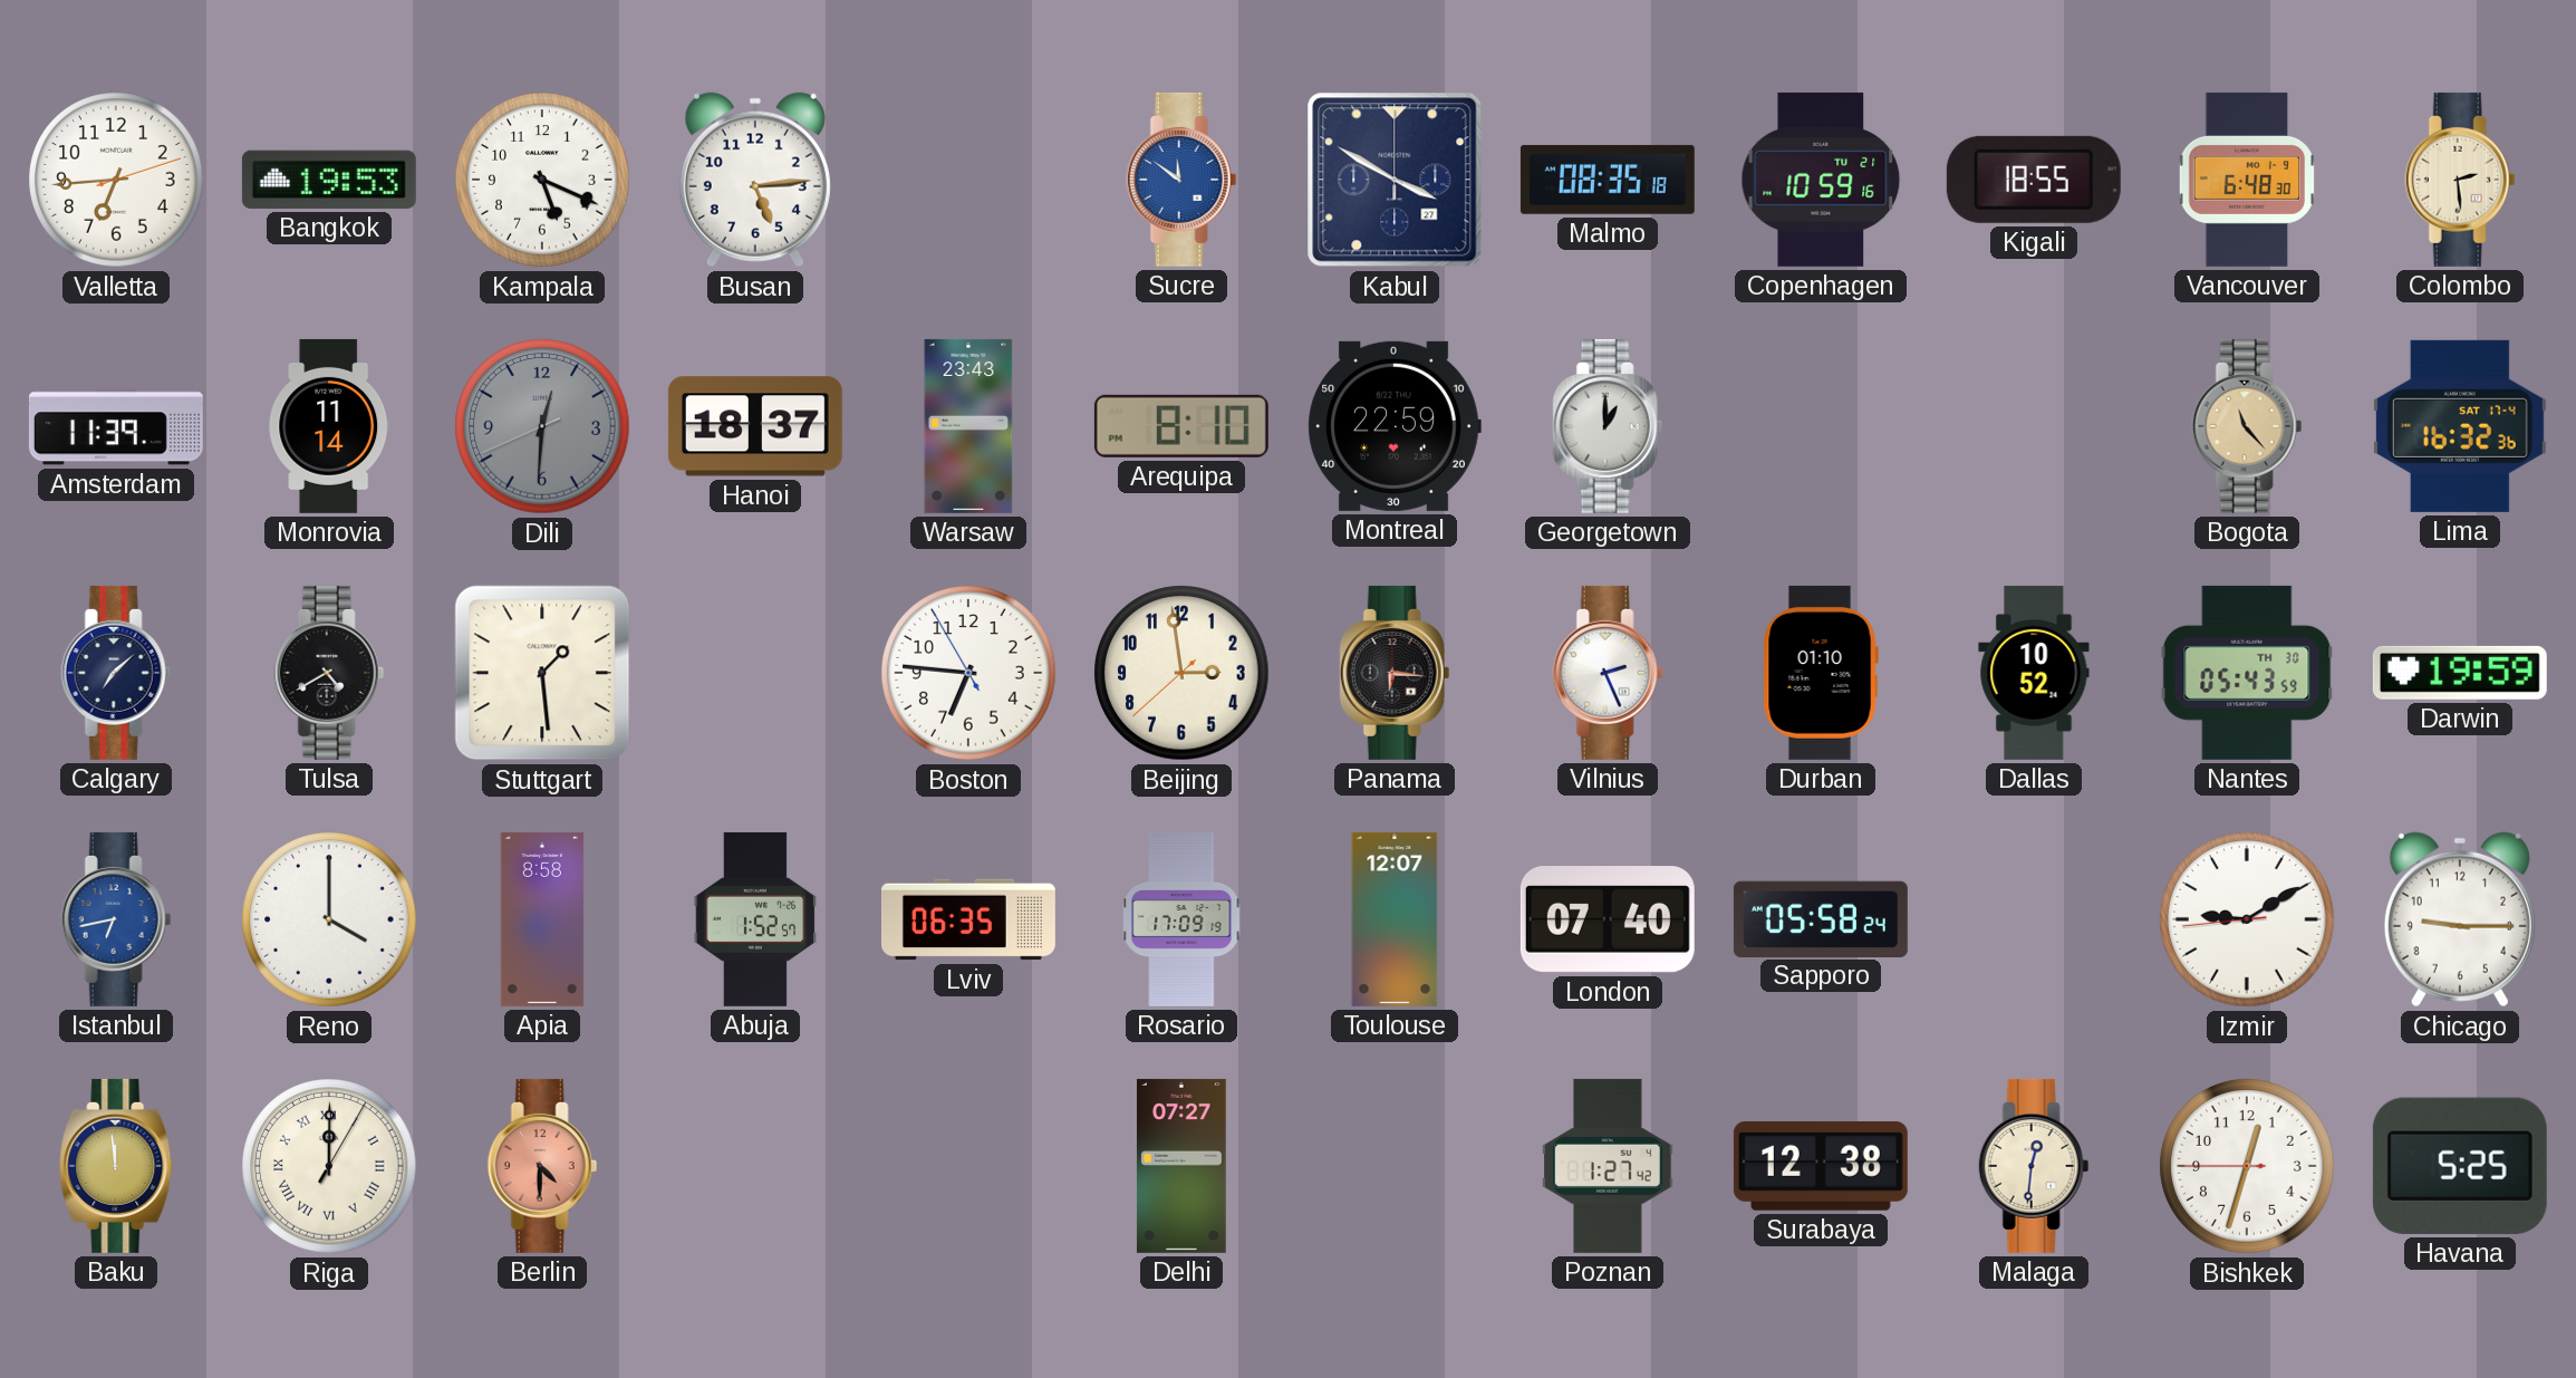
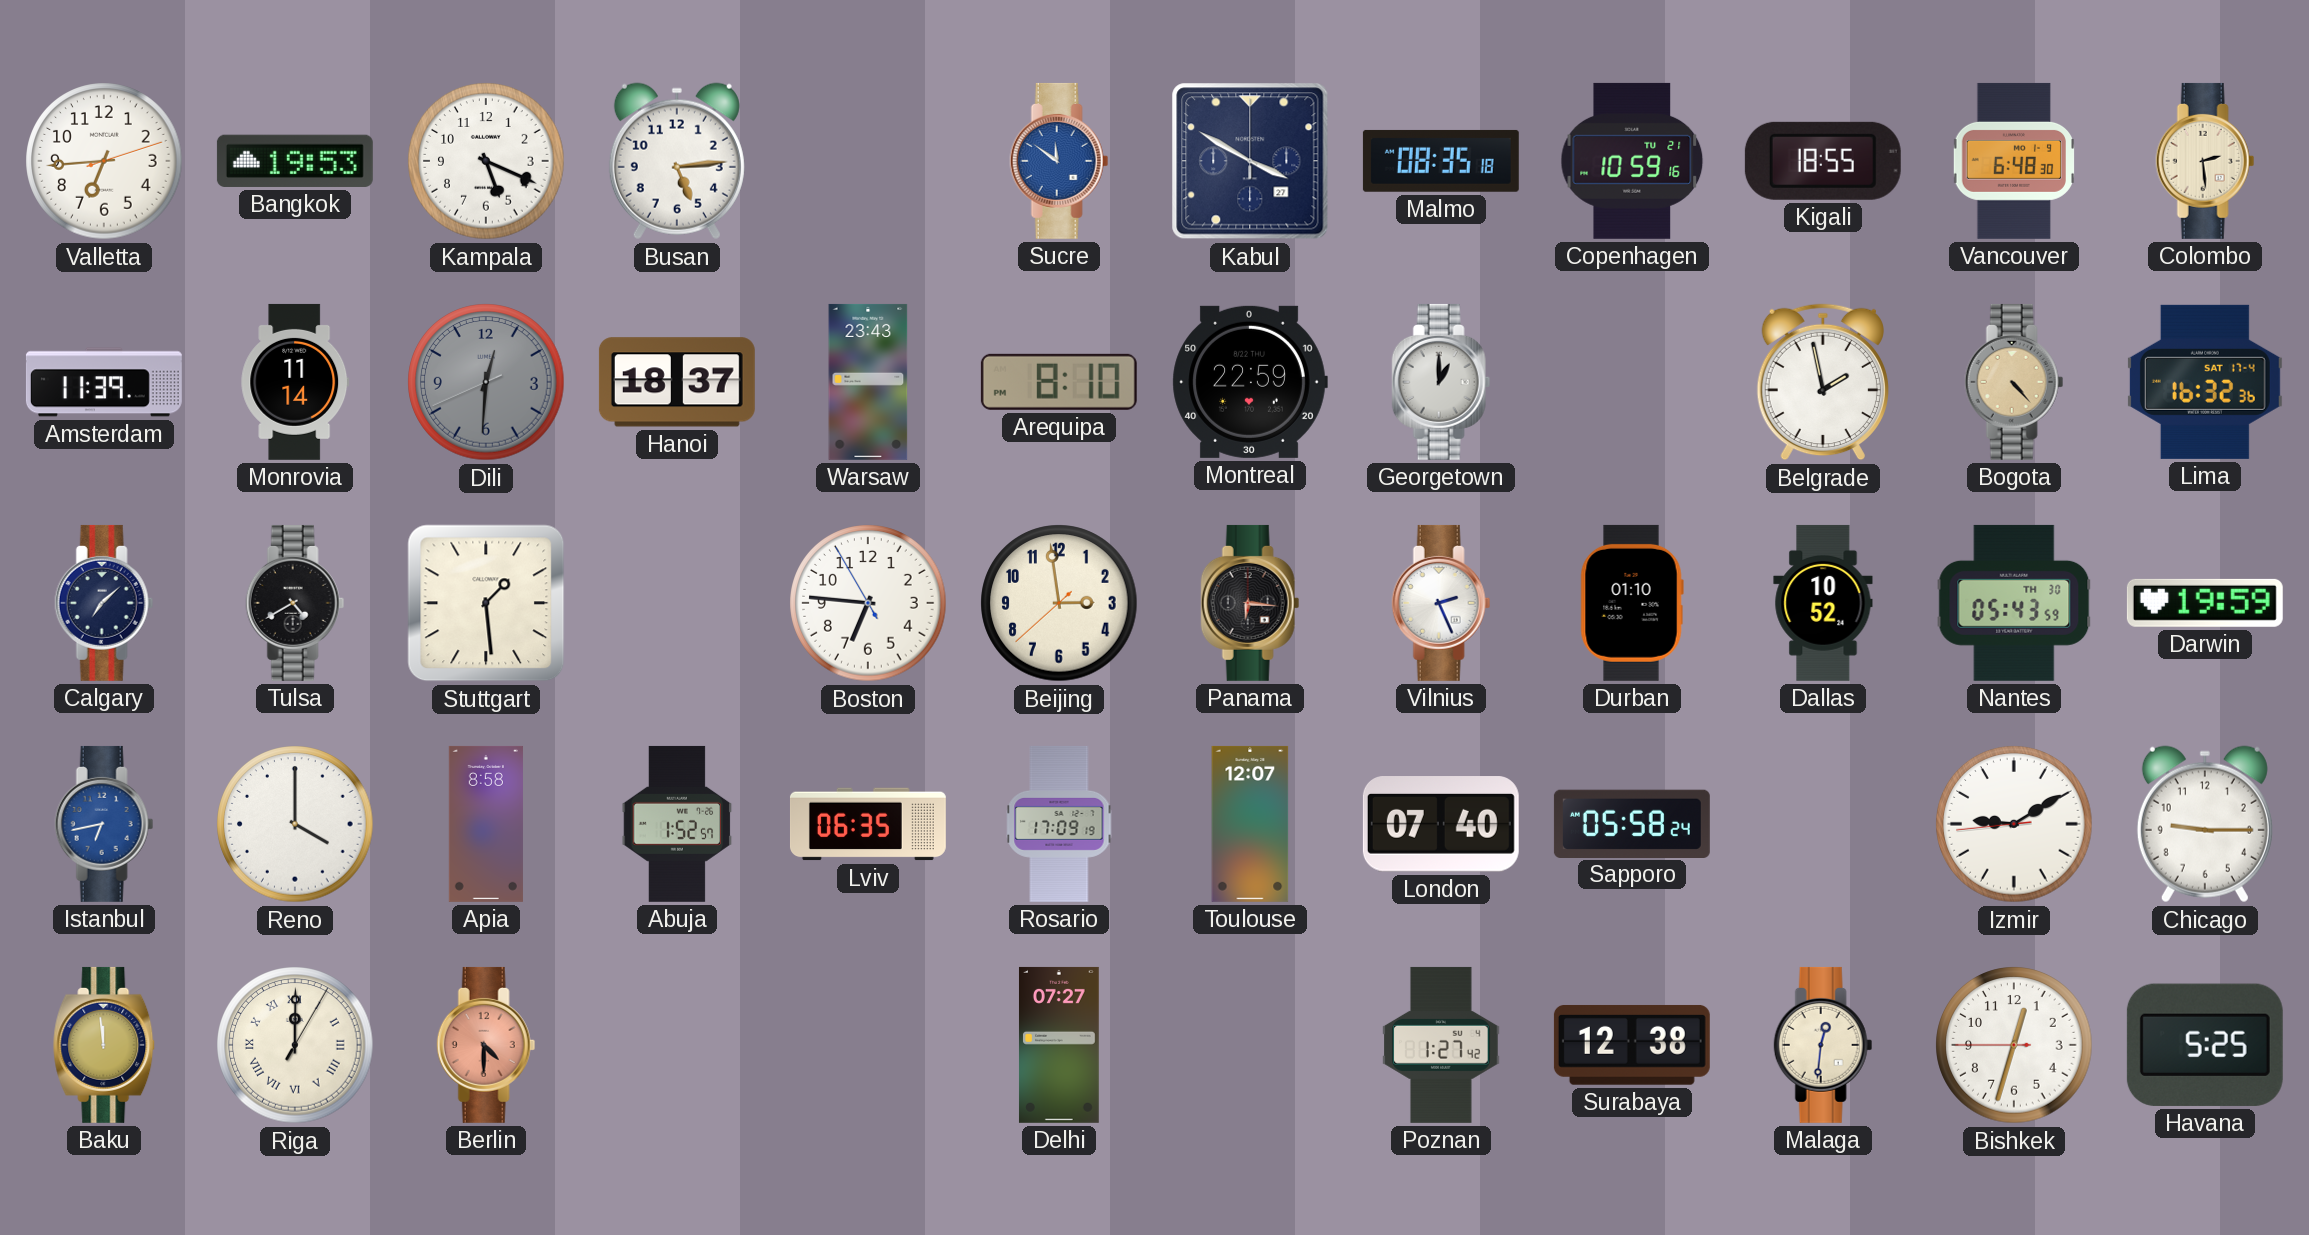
Belgrade: none -> 1:58 (1823, 382)
Bogota: 11:23 -> 4:23 (2014, 382)
